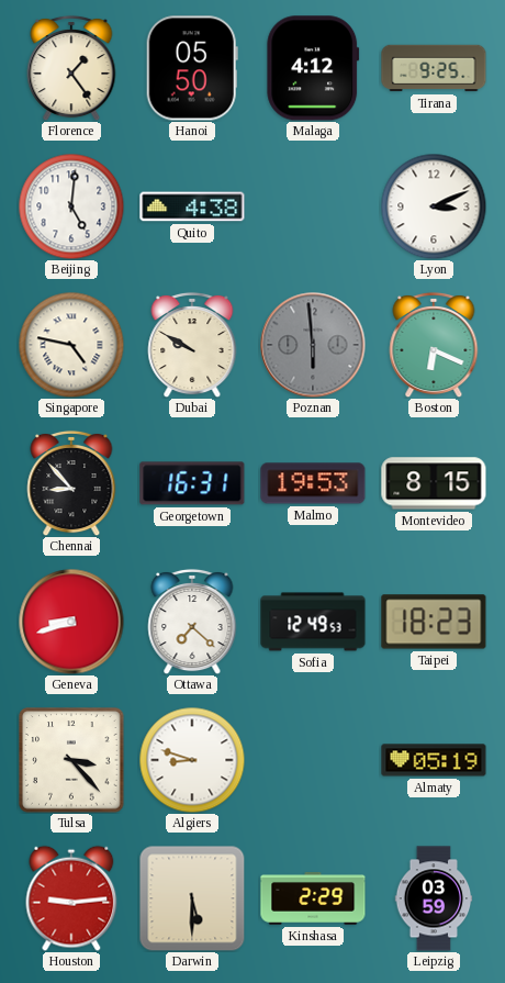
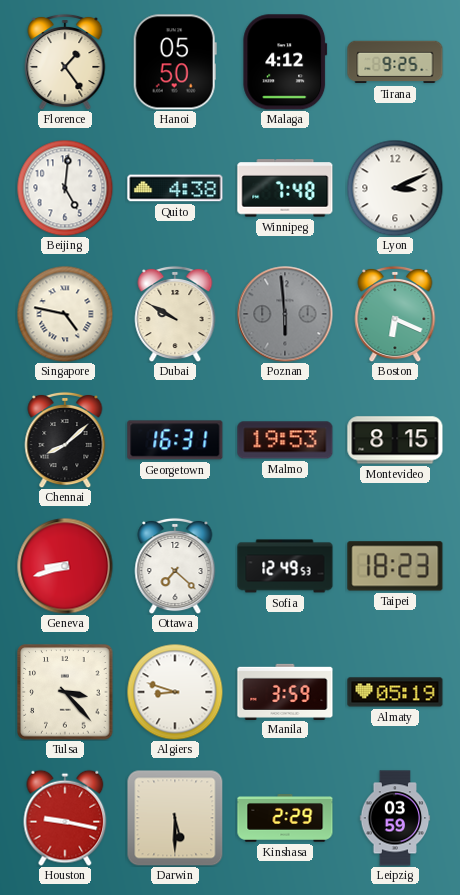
Winnipeg: none -> 7:48 (285, 188)
Chennai: 8:53 -> 8:08 (65, 440)
Manila: none -> 3:59 (285, 691)
Houston: 9:14 -> 9:17 (65, 818)
